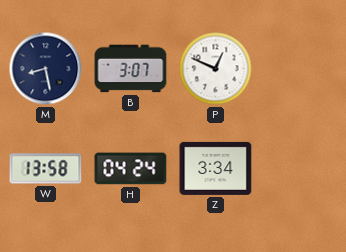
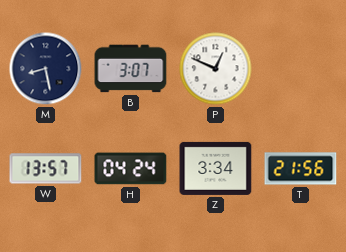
W: 13:58 -> 13:57 (46, 169)
T: none -> 21:56 (301, 169)
